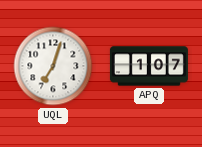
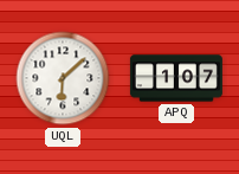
UQL: 7:03 -> 6:08 (63, 78)
